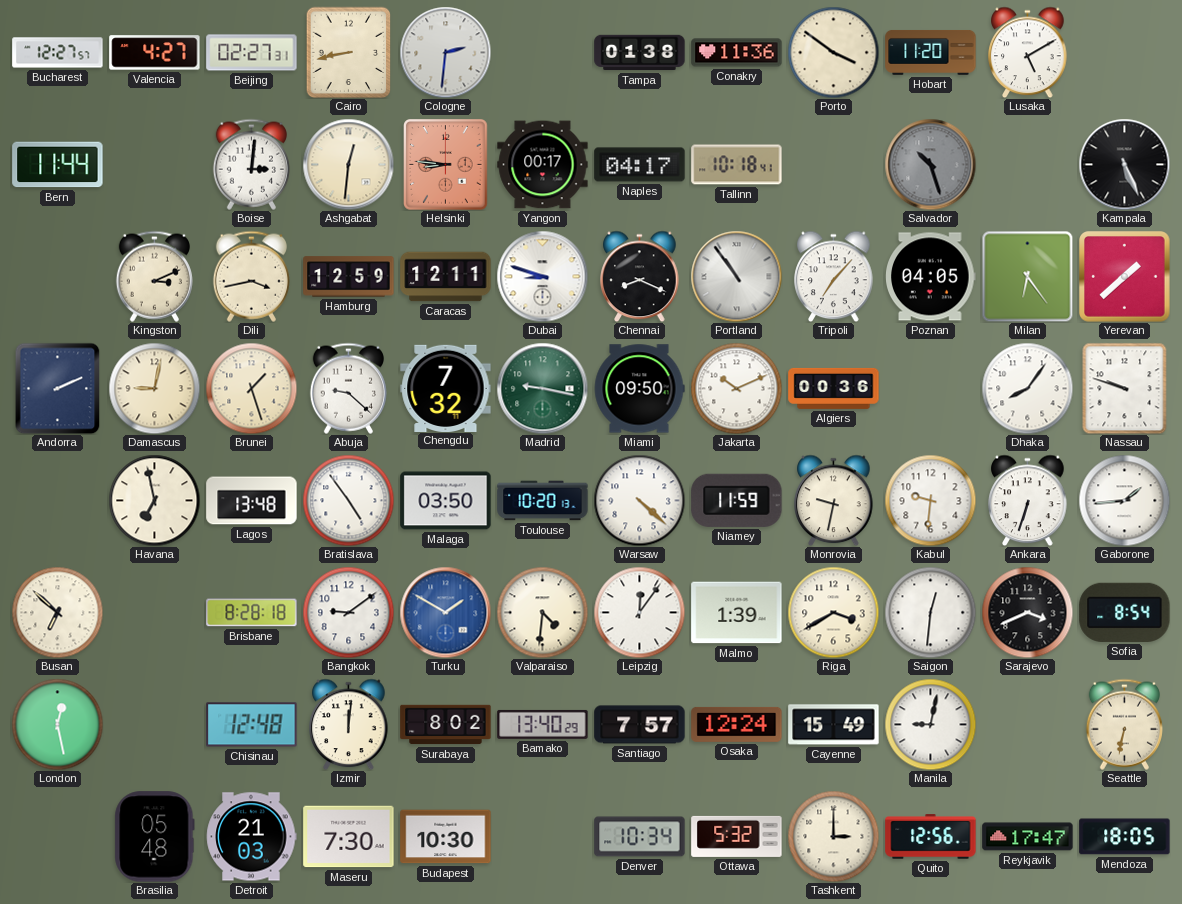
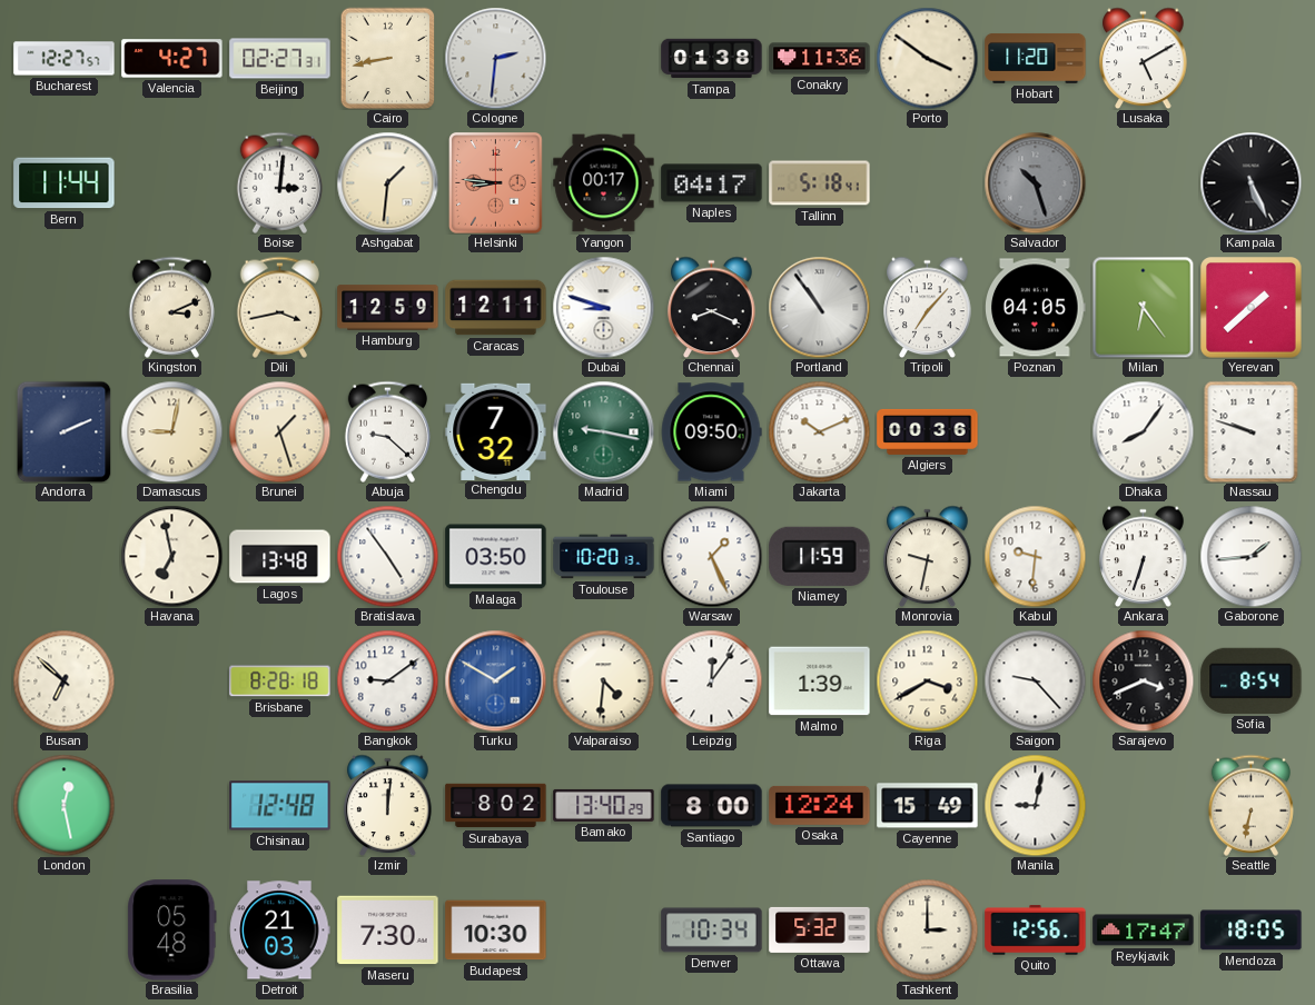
Ashgabat: 12:31 -> 1:31 (387, 182)
Tallinn: 10:18 -> 5:18 (820, 183)
Warsaw: 4:22 -> 1:26 (711, 556)
Saigon: 12:31 -> 9:23 (1035, 680)
Santiago: 7:57 -> 8:00 (712, 806)
